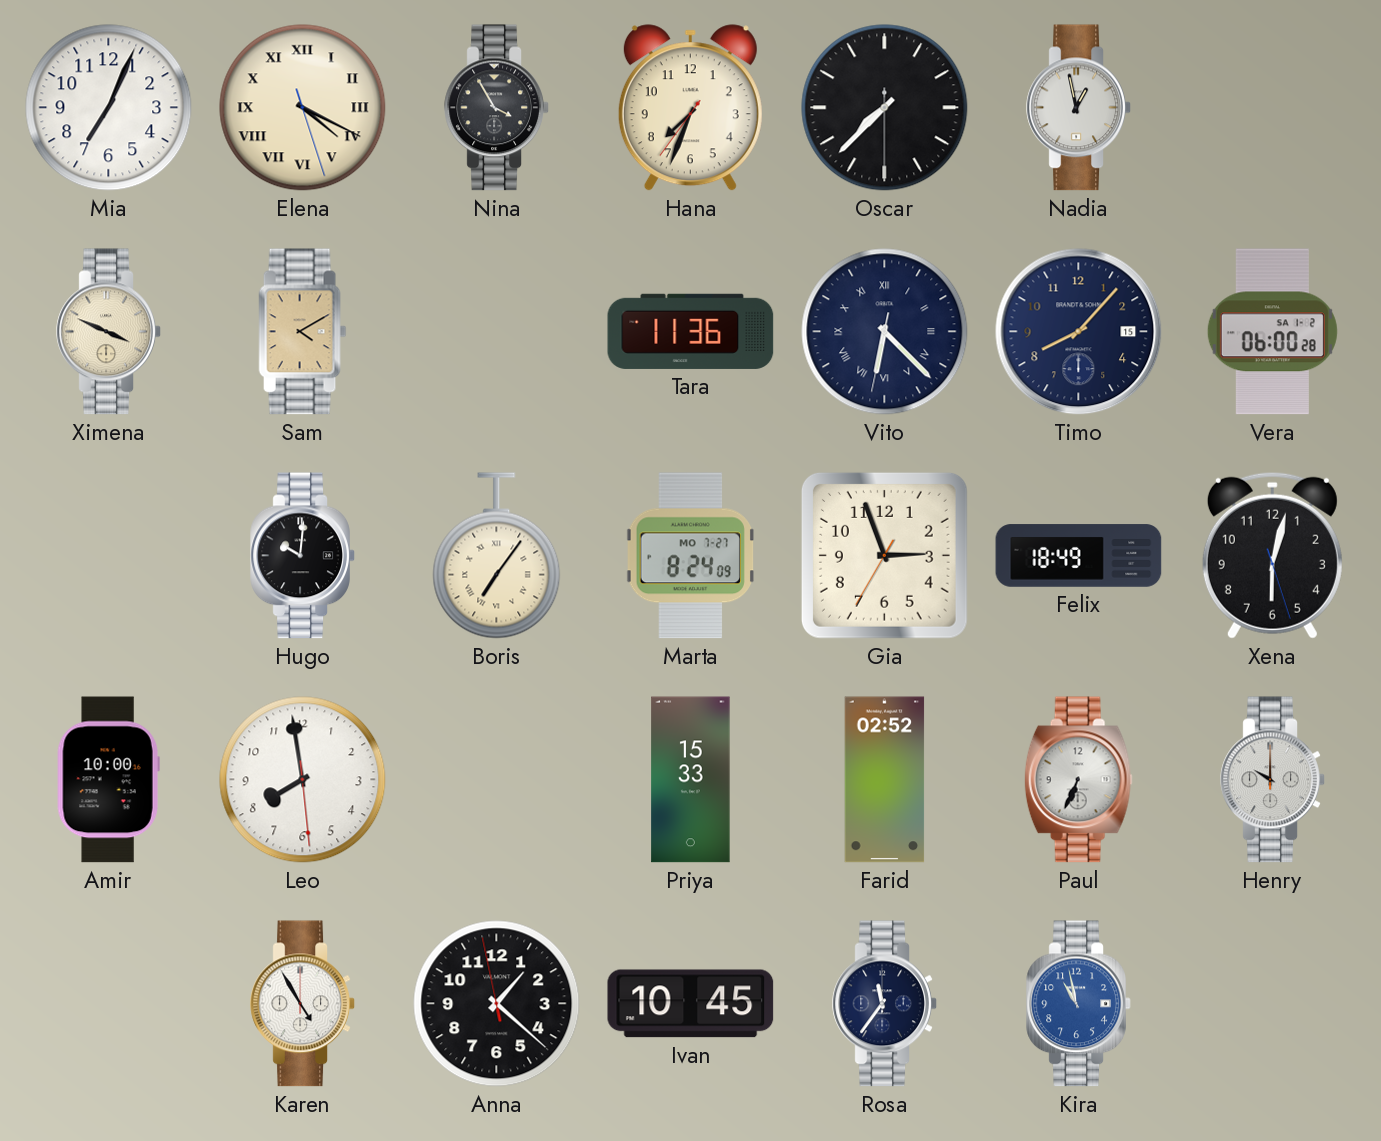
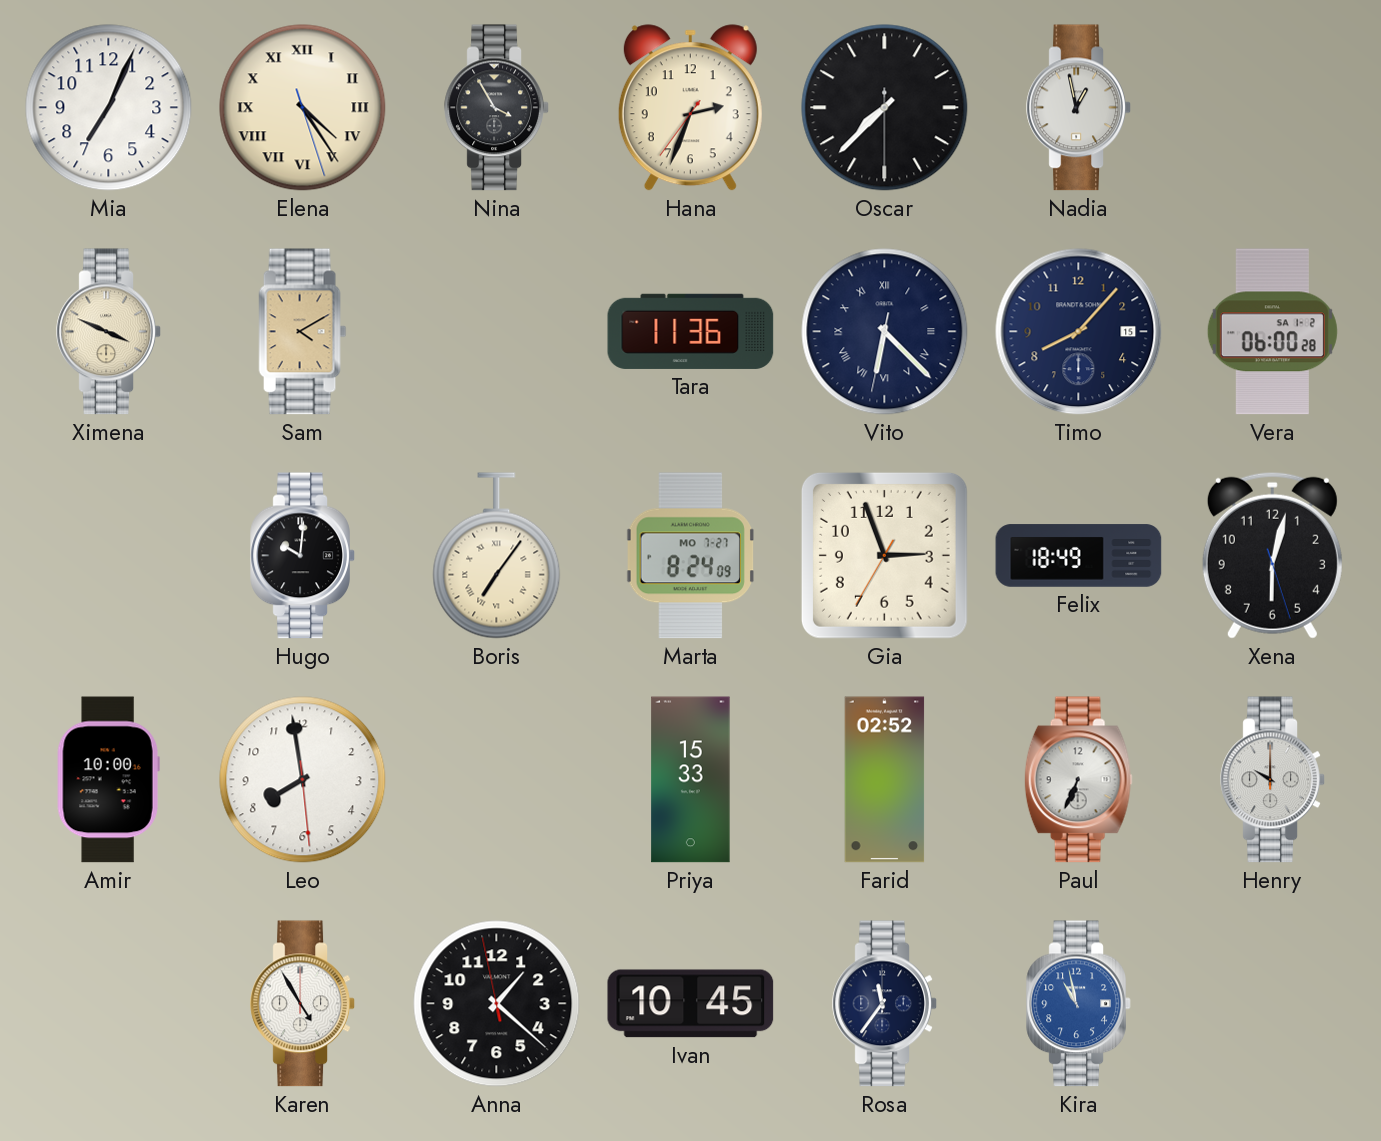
Elena: 4:19 -> 4:24 (303, 108)
Hana: 7:33 -> 2:33 (690, 108)
